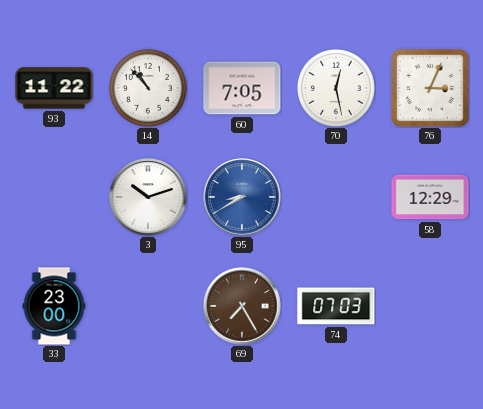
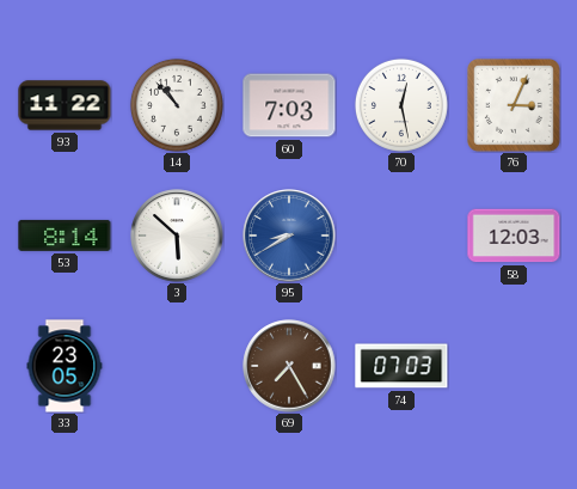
60: 7:05 -> 7:03 (289, 105)
53: none -> 8:14 (65, 236)
3: 10:12 -> 5:52 (177, 236)
58: 12:29 -> 12:03 (514, 236)
33: 23:00 -> 23:05 (65, 366)
